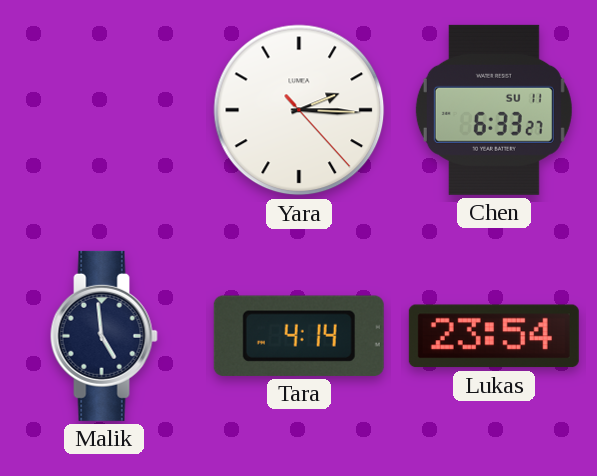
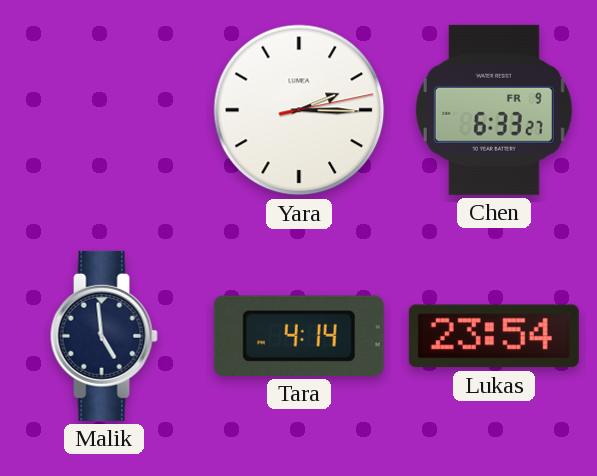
Yara: 2:15:23 -> 2:15:13 (299, 110)
Chen date: SU 11 -> FR 9 (494, 110)
